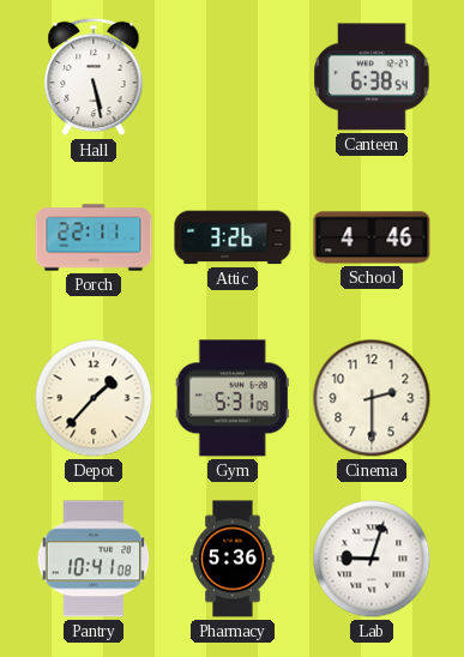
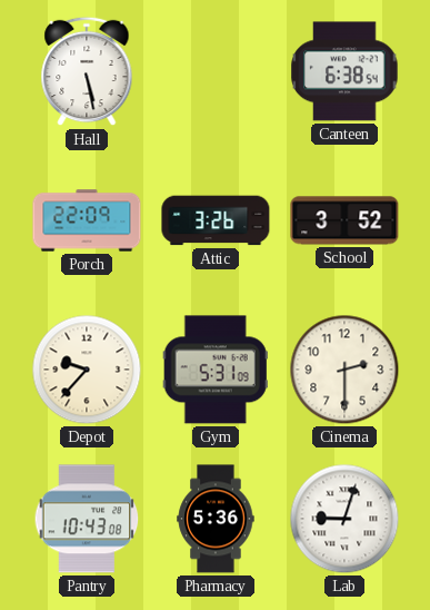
Porch: 22:11 -> 22:09 (87, 220)
School: 4:46 -> 3:52 (344, 220)
Depot: 1:37 -> 9:37 (87, 370)
Pantry: 10:41 -> 10:43 (87, 519)
